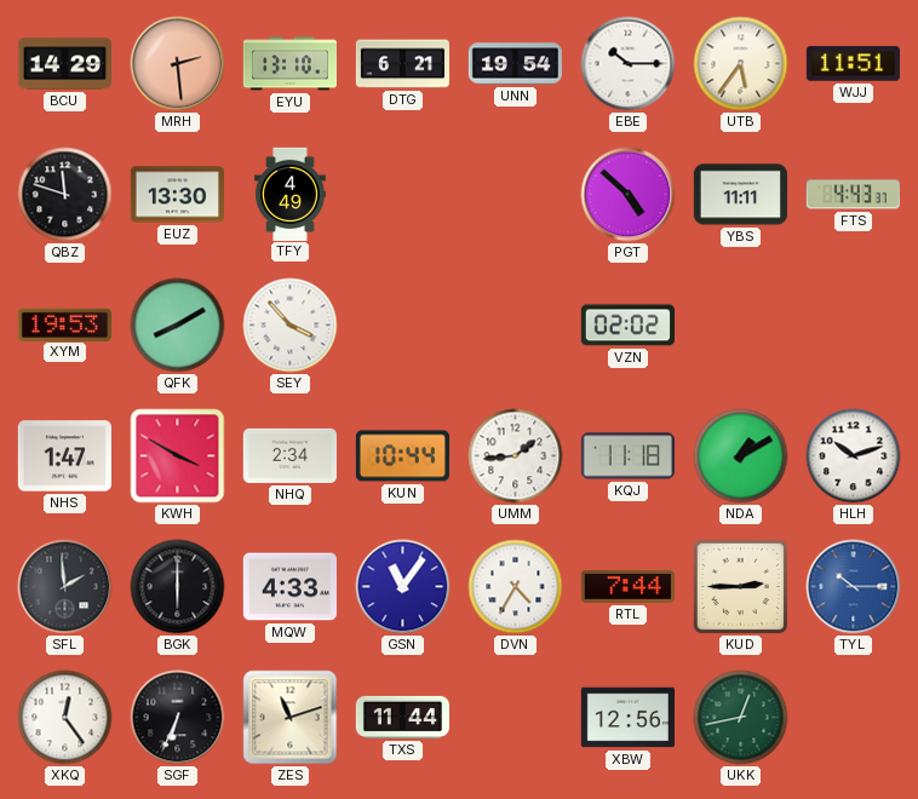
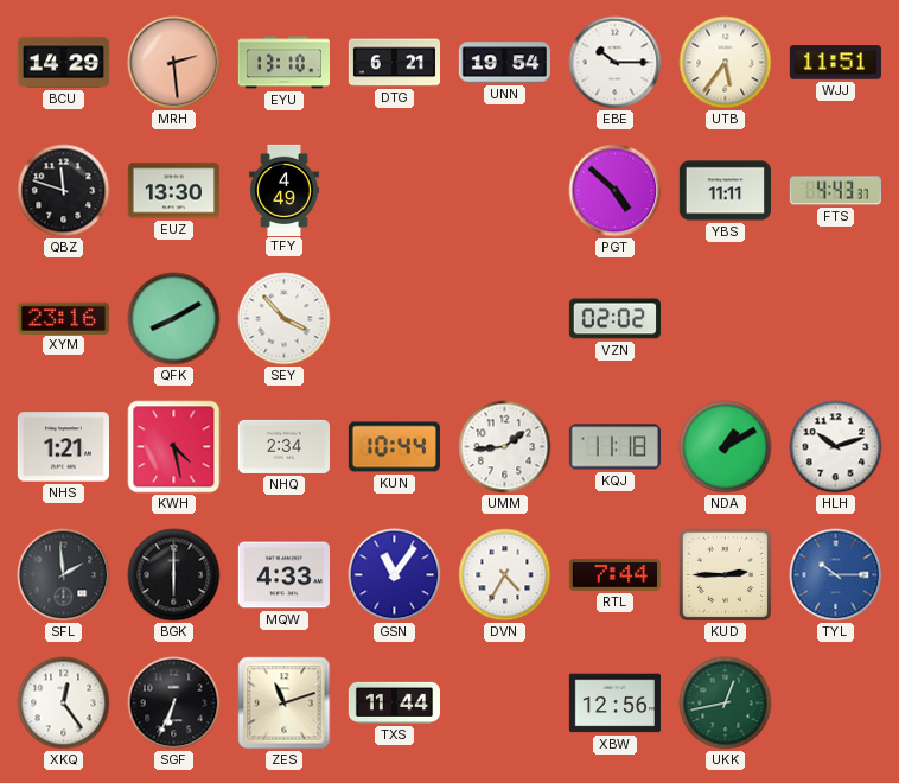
XYM: 19:53 -> 23:16 (63, 318)
NHS: 1:47 -> 1:21 (63, 447)
KWH: 3:50 -> 4:28 (174, 447)
